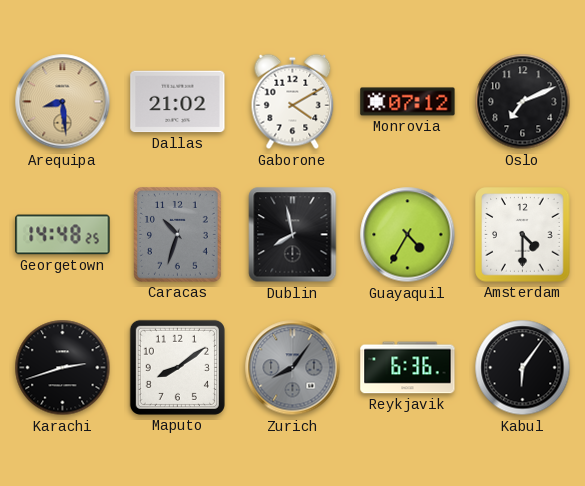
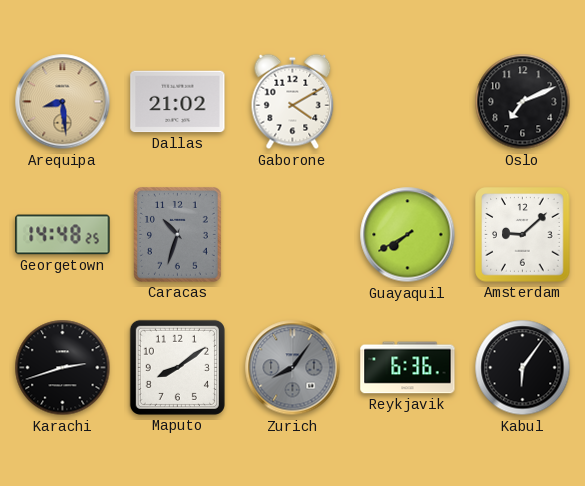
Monrovia: 07:12 -> none (408, 102)
Dublin: 7:58 -> none (293, 235)
Guayaquil: 4:35 -> 7:40 (408, 235)
Amsterdam: 4:30 -> 9:08 (523, 235)
